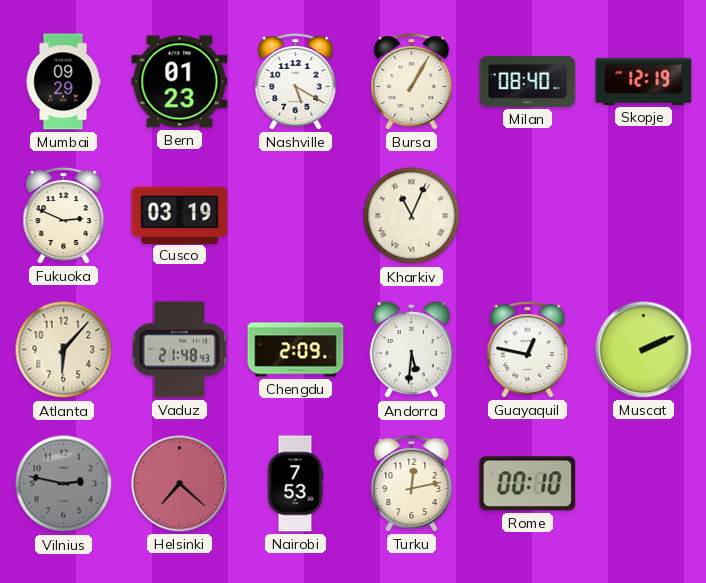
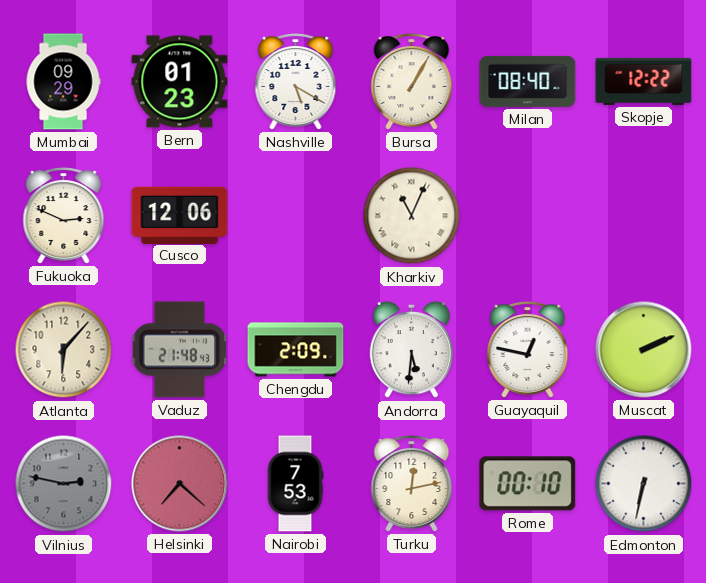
Skopje: 12:19 -> 12:22 (644, 81)
Cusco: 03:19 -> 12:06 (180, 215)
Edmonton: none -> 6:32 (644, 484)
